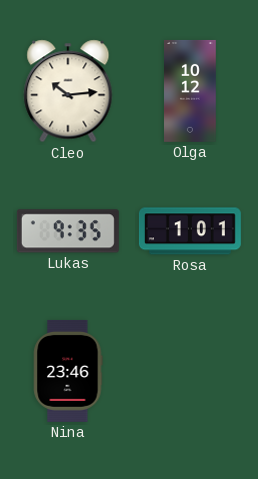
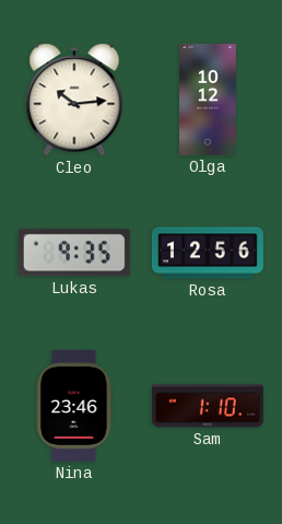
Rosa: 1:01 -> 12:56 (208, 253)
Sam: none -> 1:10 (208, 406)
